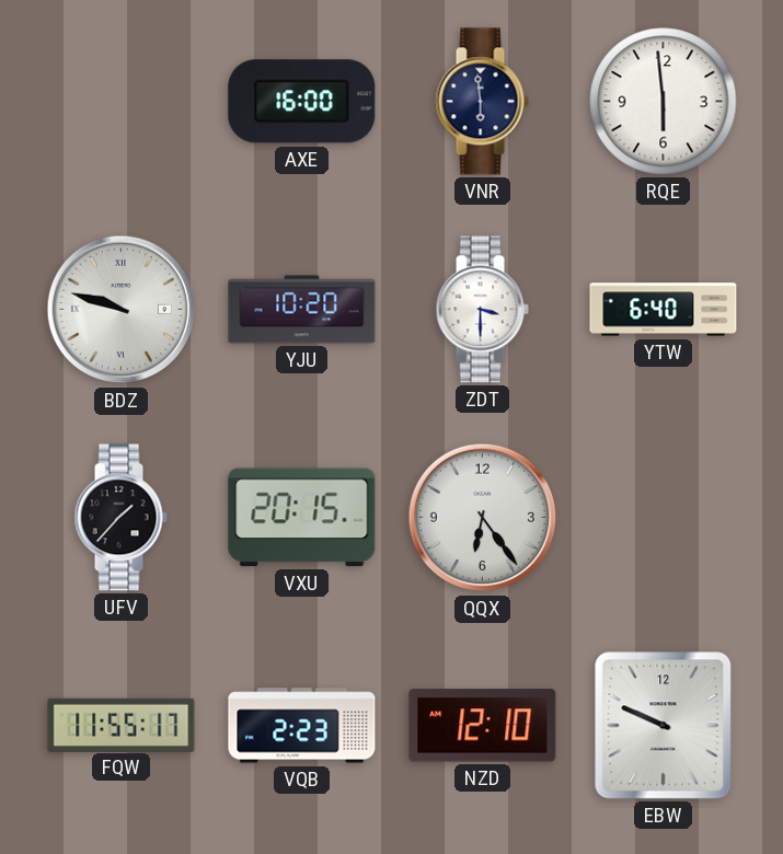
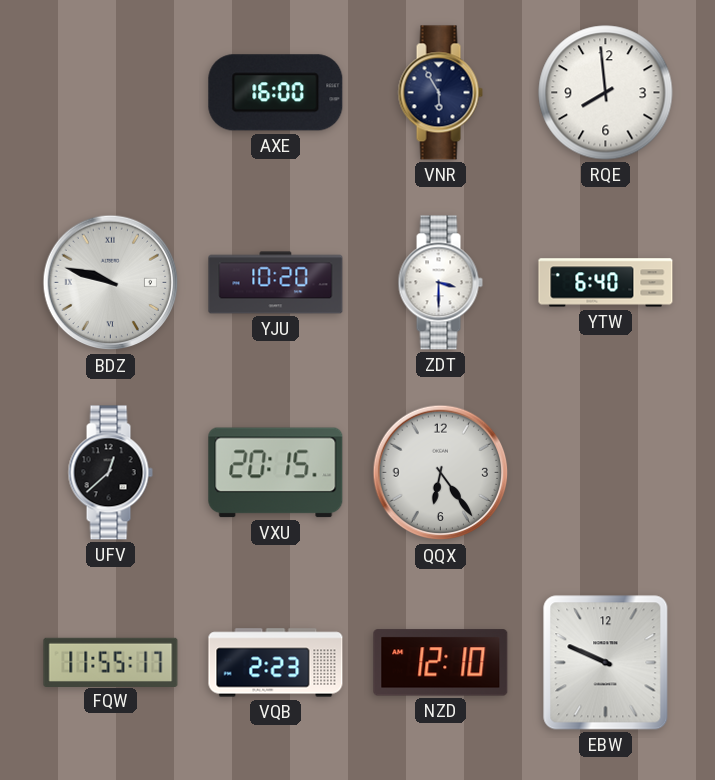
VNR: 5:59 -> 5:55 (440, 93)
RQE: 5:59 -> 7:59 (606, 93)
UFV: 1:37 -> 12:38 (110, 473)
